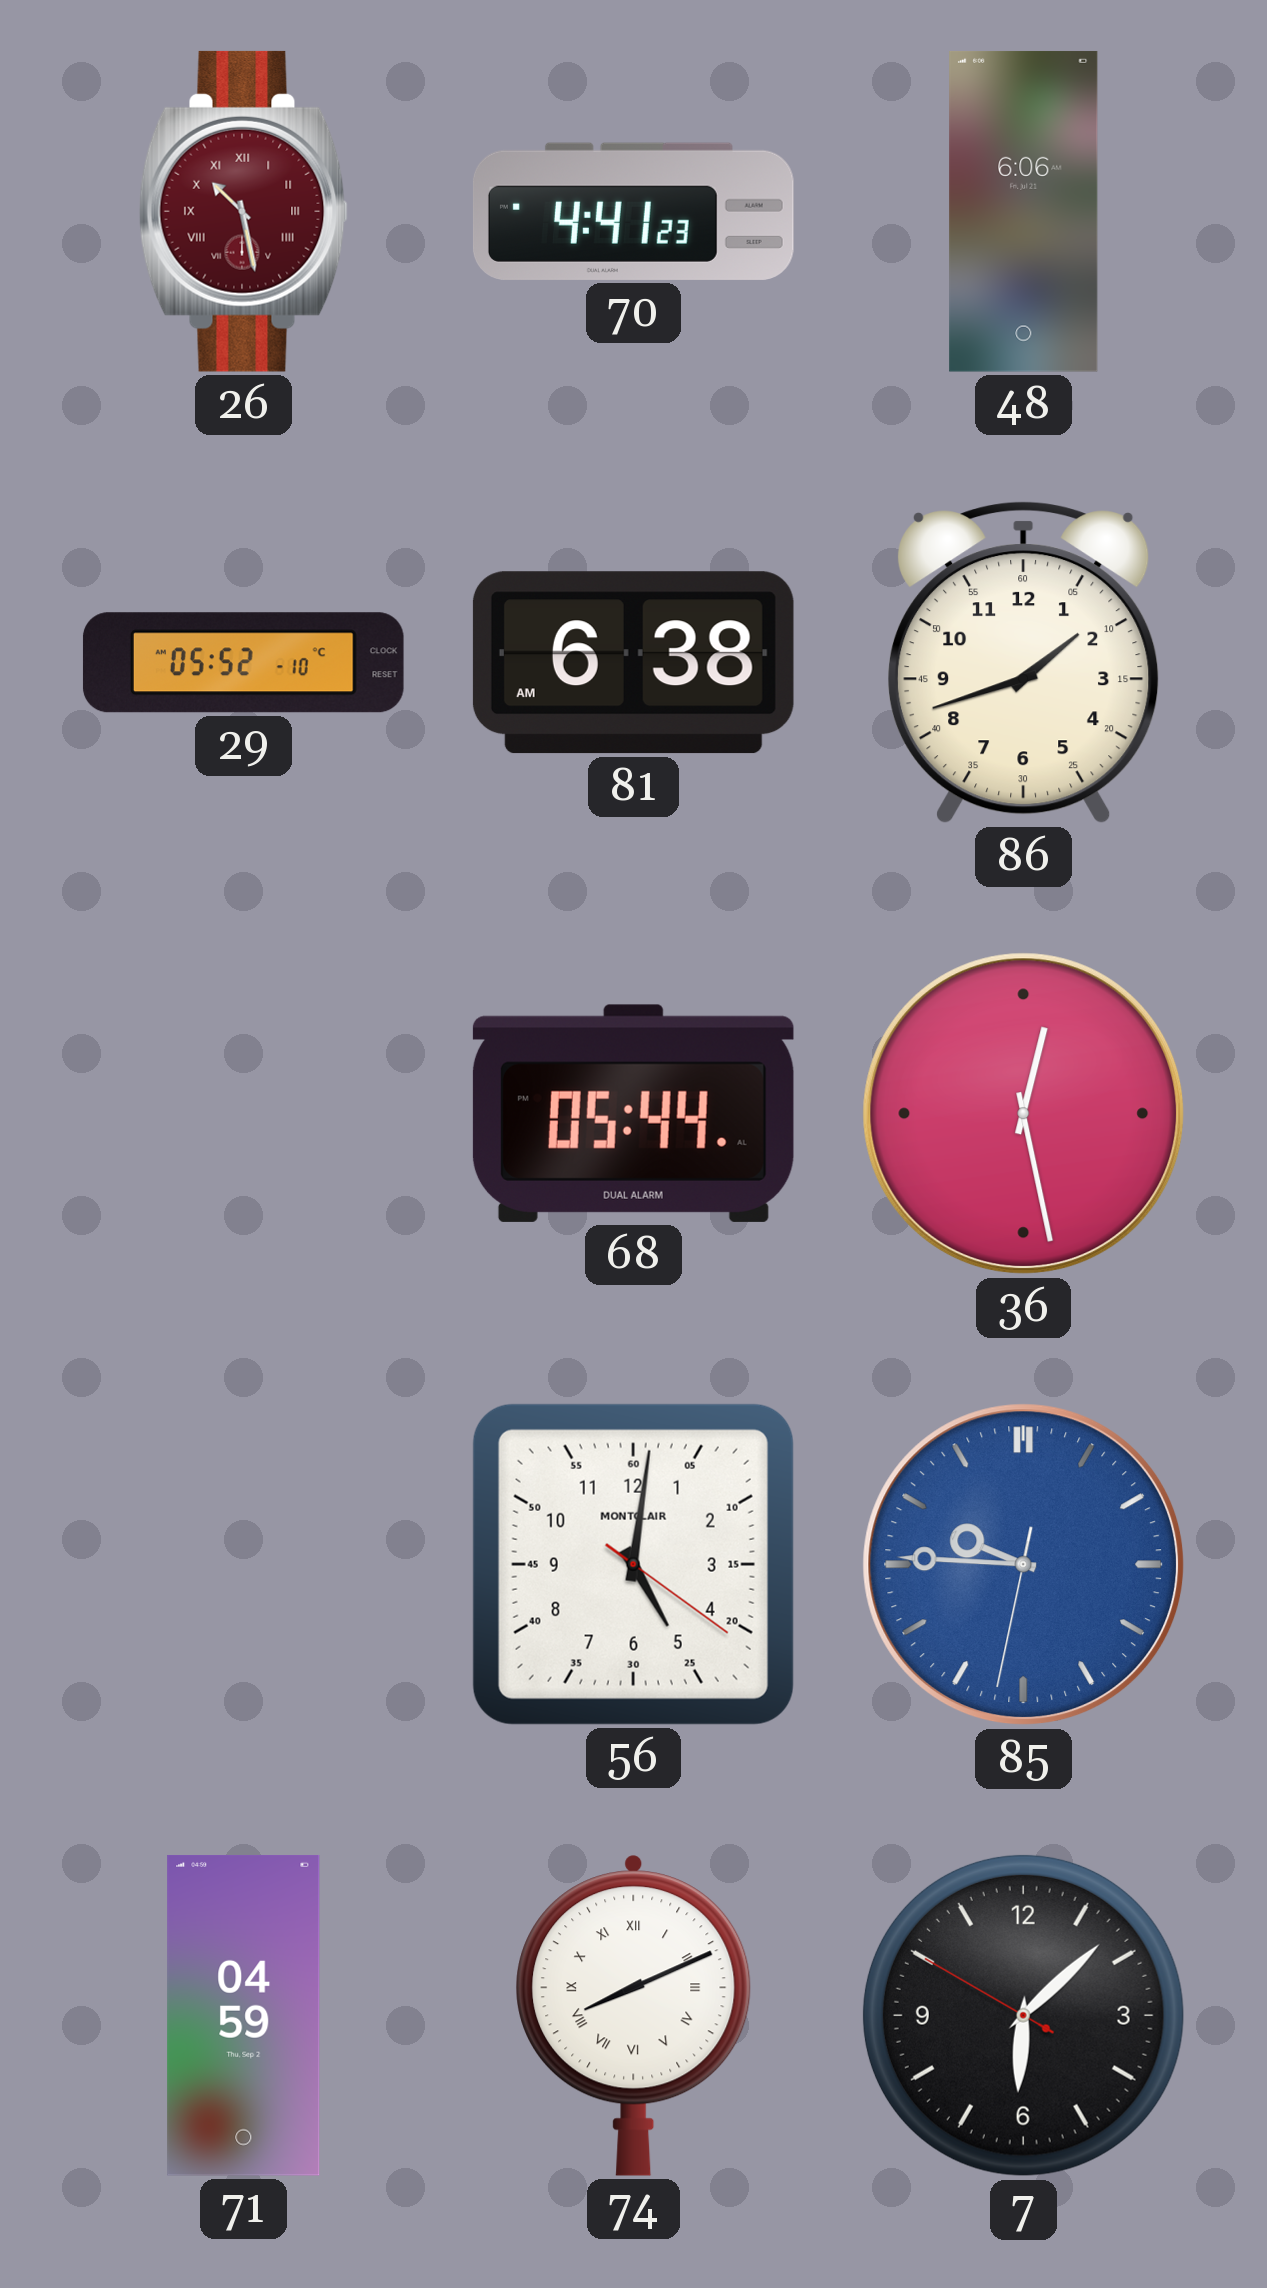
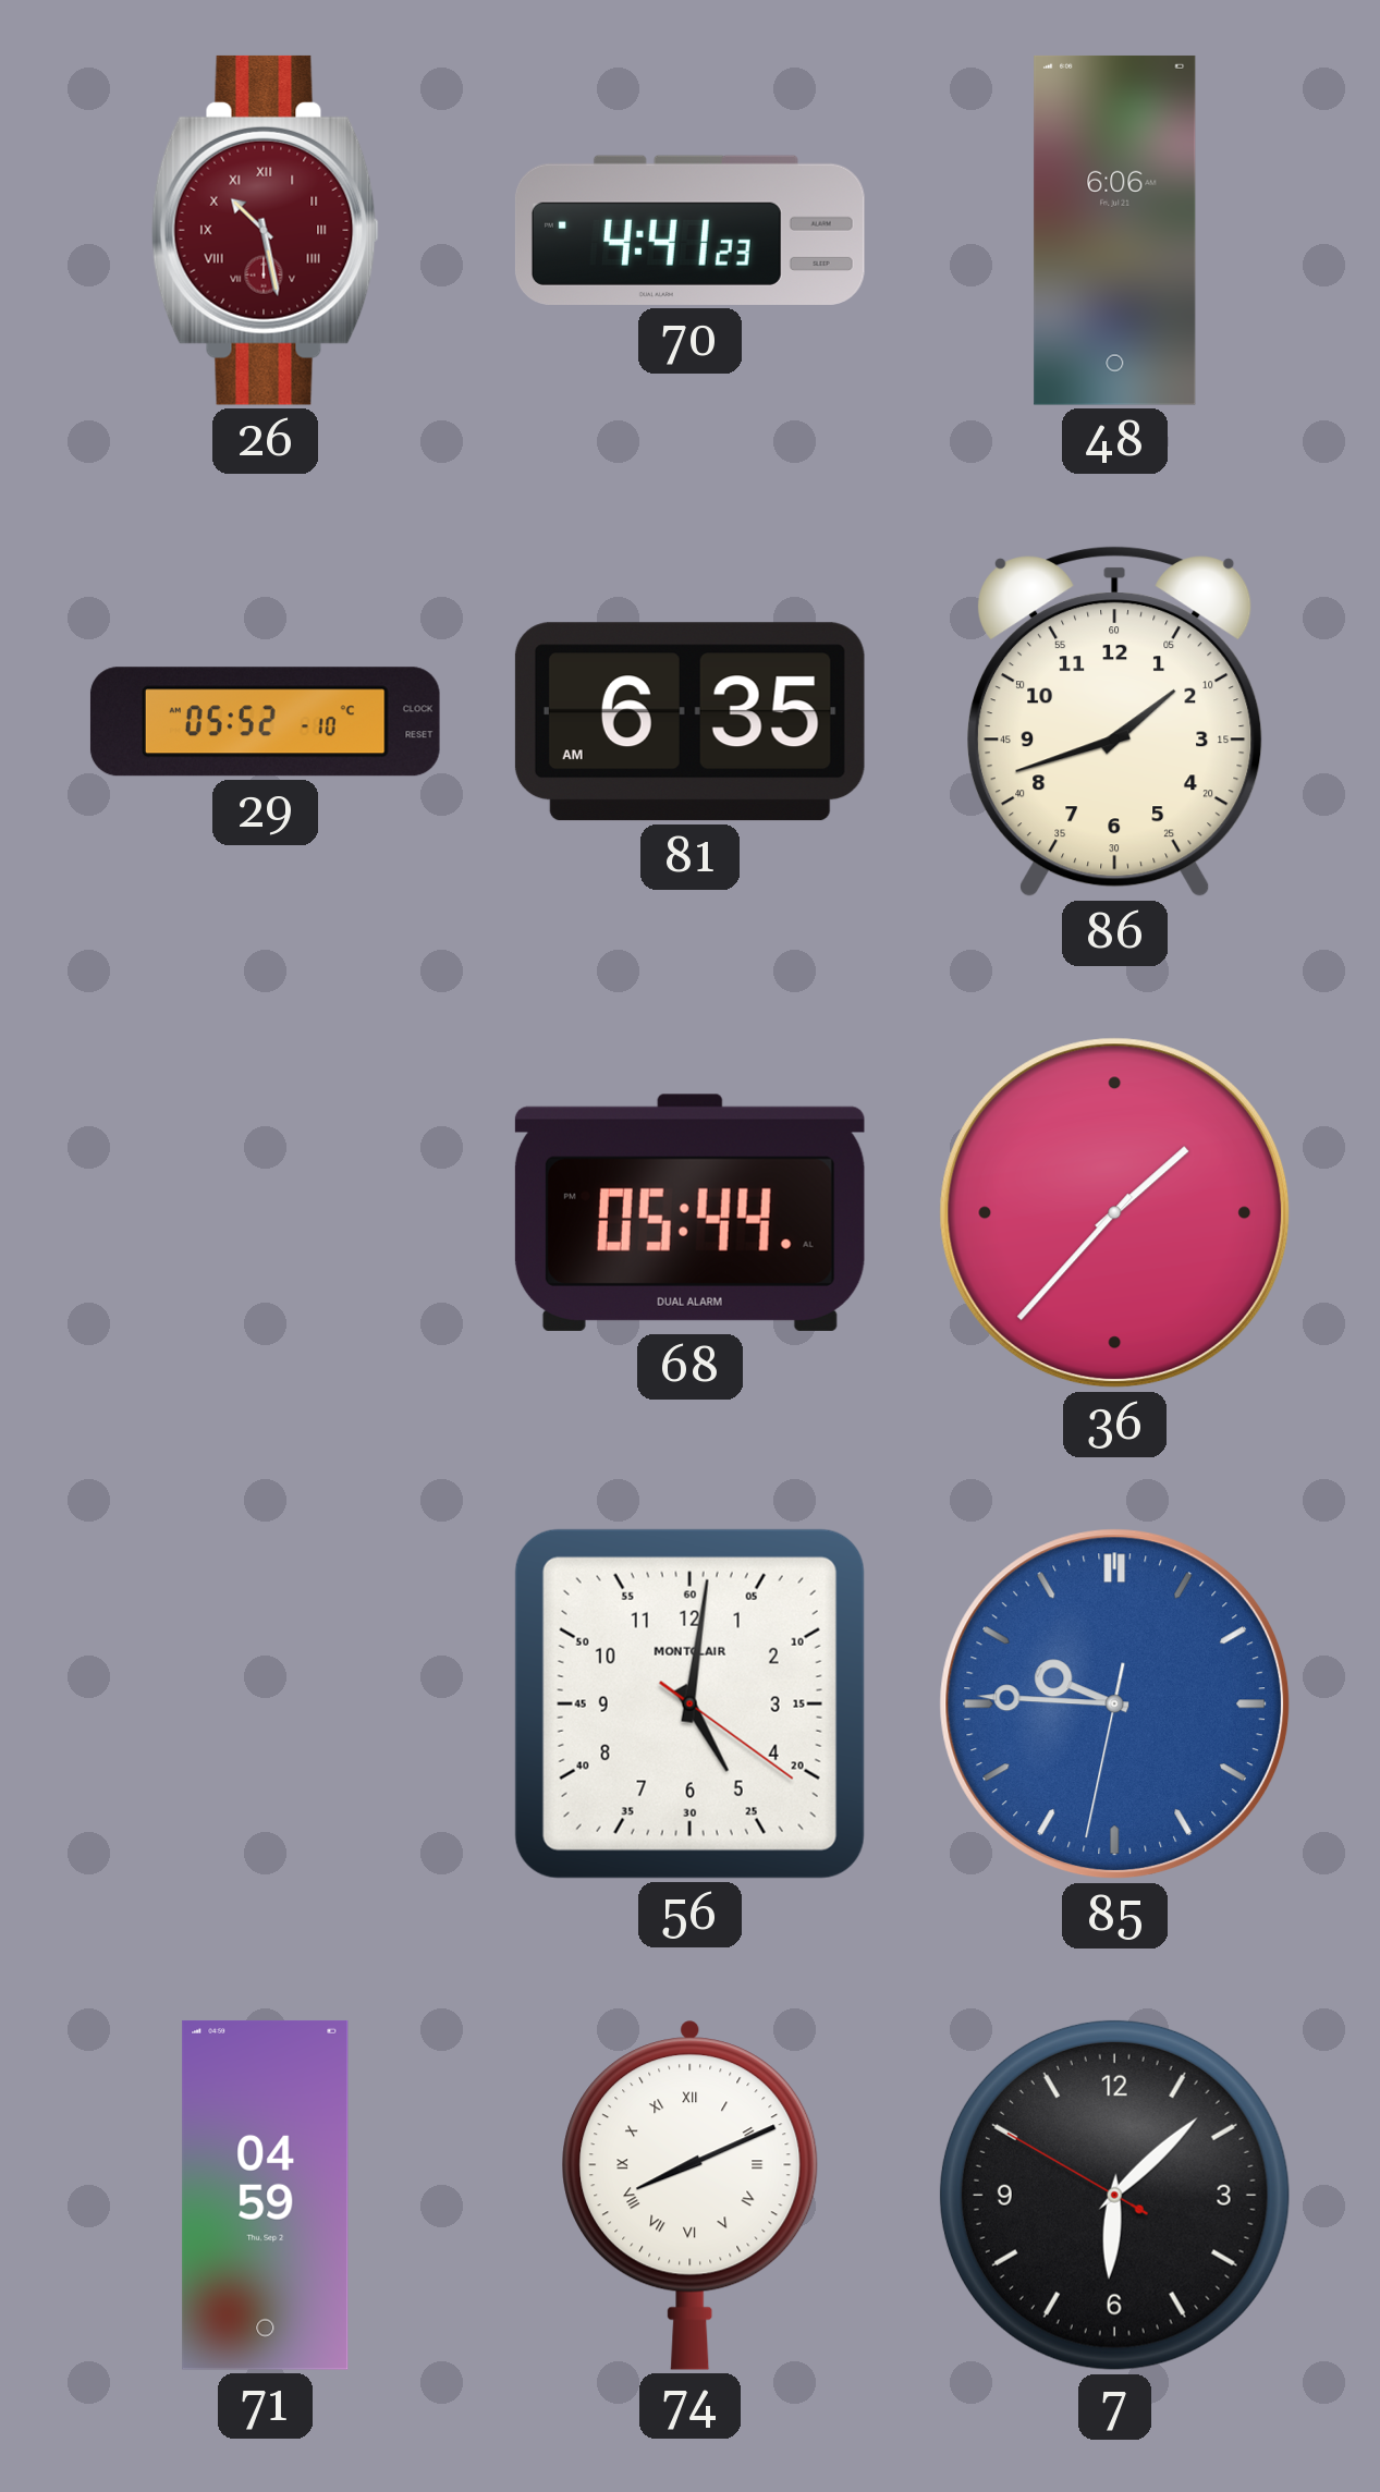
81: 6:38 -> 6:35 (689, 722)
36: 12:28 -> 1:37 (1115, 1213)
